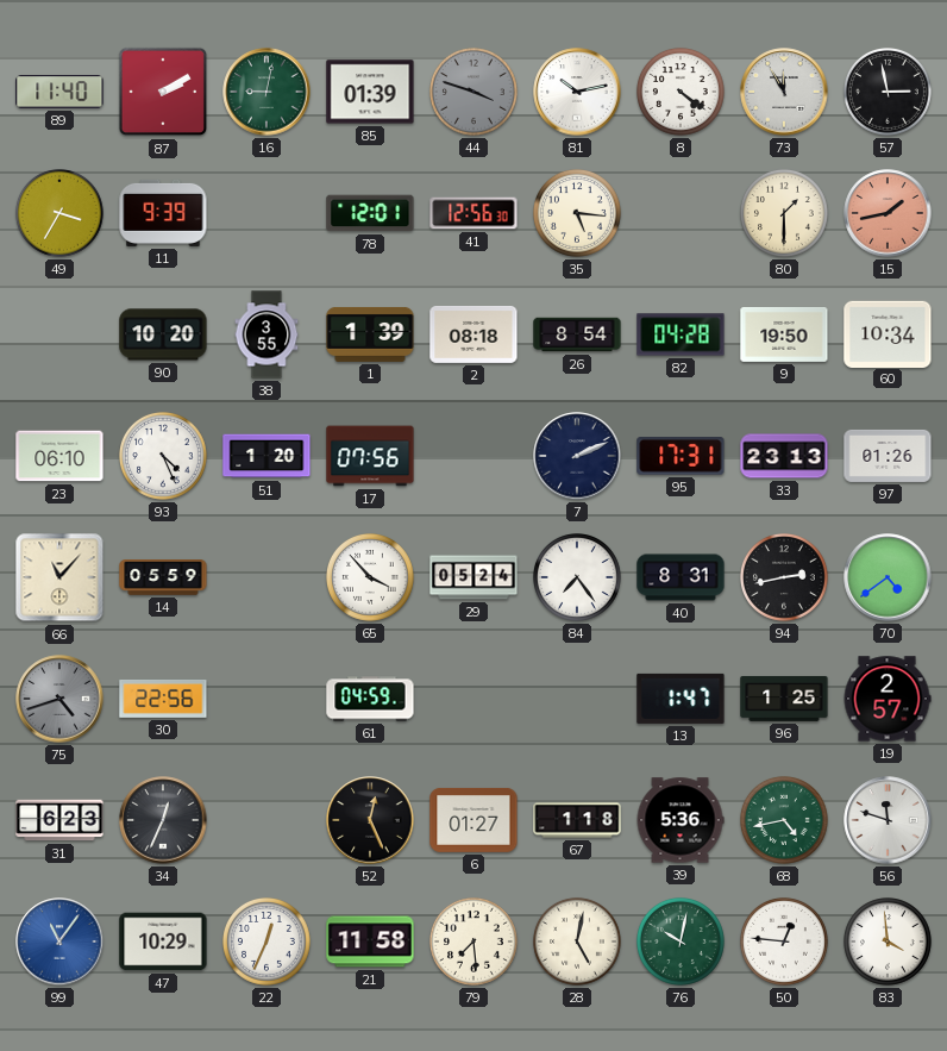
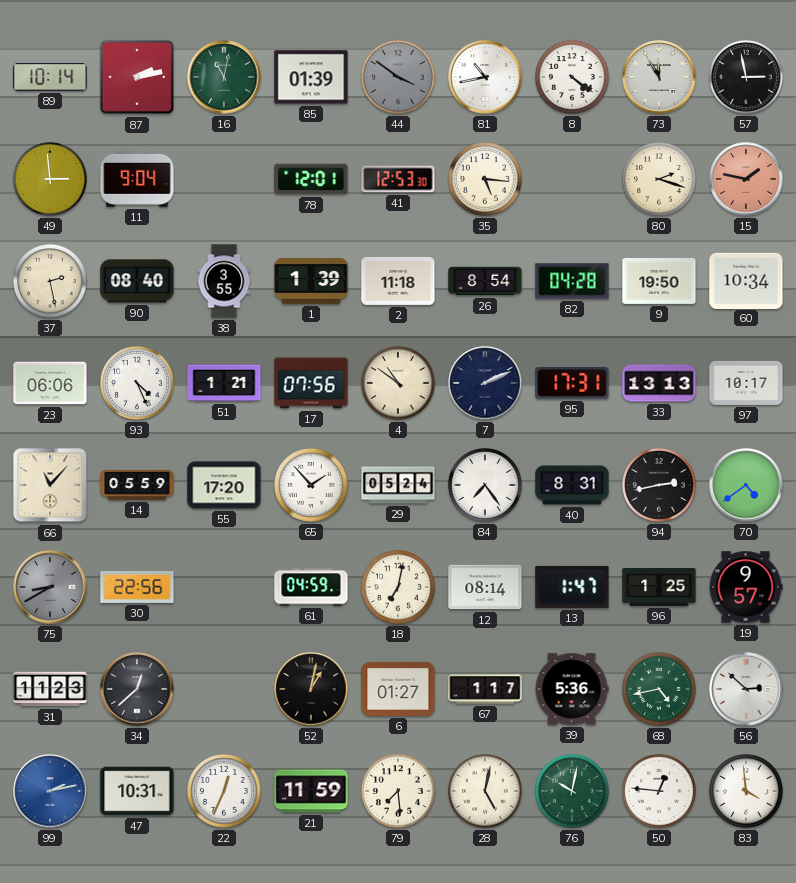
89: 11:40 -> 10:14 (50, 77)
87: 2:10 -> 2:13 (137, 77)
16: 9:02 -> 11:02 (224, 77)
44: 3:48 -> 3:51 (399, 78)
81: 10:13 -> 10:43 (485, 77)
49: 3:35 -> 2:59 (51, 180)
11: 9:39 -> 9:04 (137, 179)
41: 12:56 -> 12:53 (398, 179)
80: 1:30 -> 2:18 (660, 180)
15: 1:43 -> 1:47 (746, 179)
37: none -> 2:28 (51, 282)
90: 10:20 -> 08:40 (137, 281)
2: 08:18 -> 11:18 (398, 281)
23: 06:10 -> 06:06 (50, 383)
51: 1:20 -> 1:21 (224, 383)
4: none -> 10:51 (399, 384)
33: 23:13 -> 13:13 (659, 383)
97: 01:26 -> 10:17 (746, 383)
55: none -> 17:20 (224, 485)
65: 3:53 -> 1:53 (312, 486)
75: 4:42 -> 8:40 (50, 587)
18: none -> 7:02 (399, 588)
12: none -> 08:14 (485, 587)
19: 2:57 -> 9:57 (746, 587)
31: 6:23 -> 11:23 (50, 689)
34: 12:34 -> 12:38 (137, 689)
52: 12:26 -> 1:02 (311, 689)
67: 1:18 -> 1:17 (485, 689)
56: 11:48 -> 2:52 (746, 689)
99: 11:06 -> 2:13 (50, 791)
47: 10:29 -> 10:31 (137, 791)
21: 11:58 -> 11:59 (311, 791)
